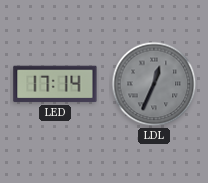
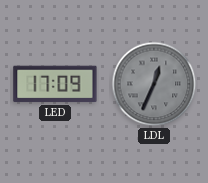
LED: 17:14 -> 17:09 (55, 84)
